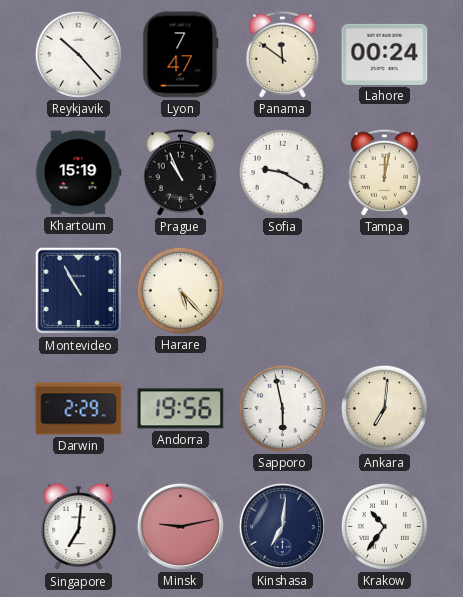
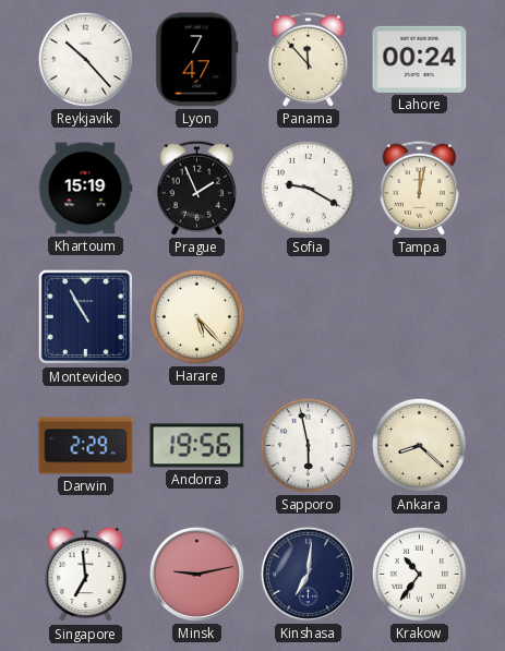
Panama: 11:51 -> 11:53 (308, 59)
Prague: 10:56 -> 1:56 (196, 188)
Ankara: 7:01 -> 8:22 (419, 445)
Singapore: 7:01 -> 6:59 (86, 575)
